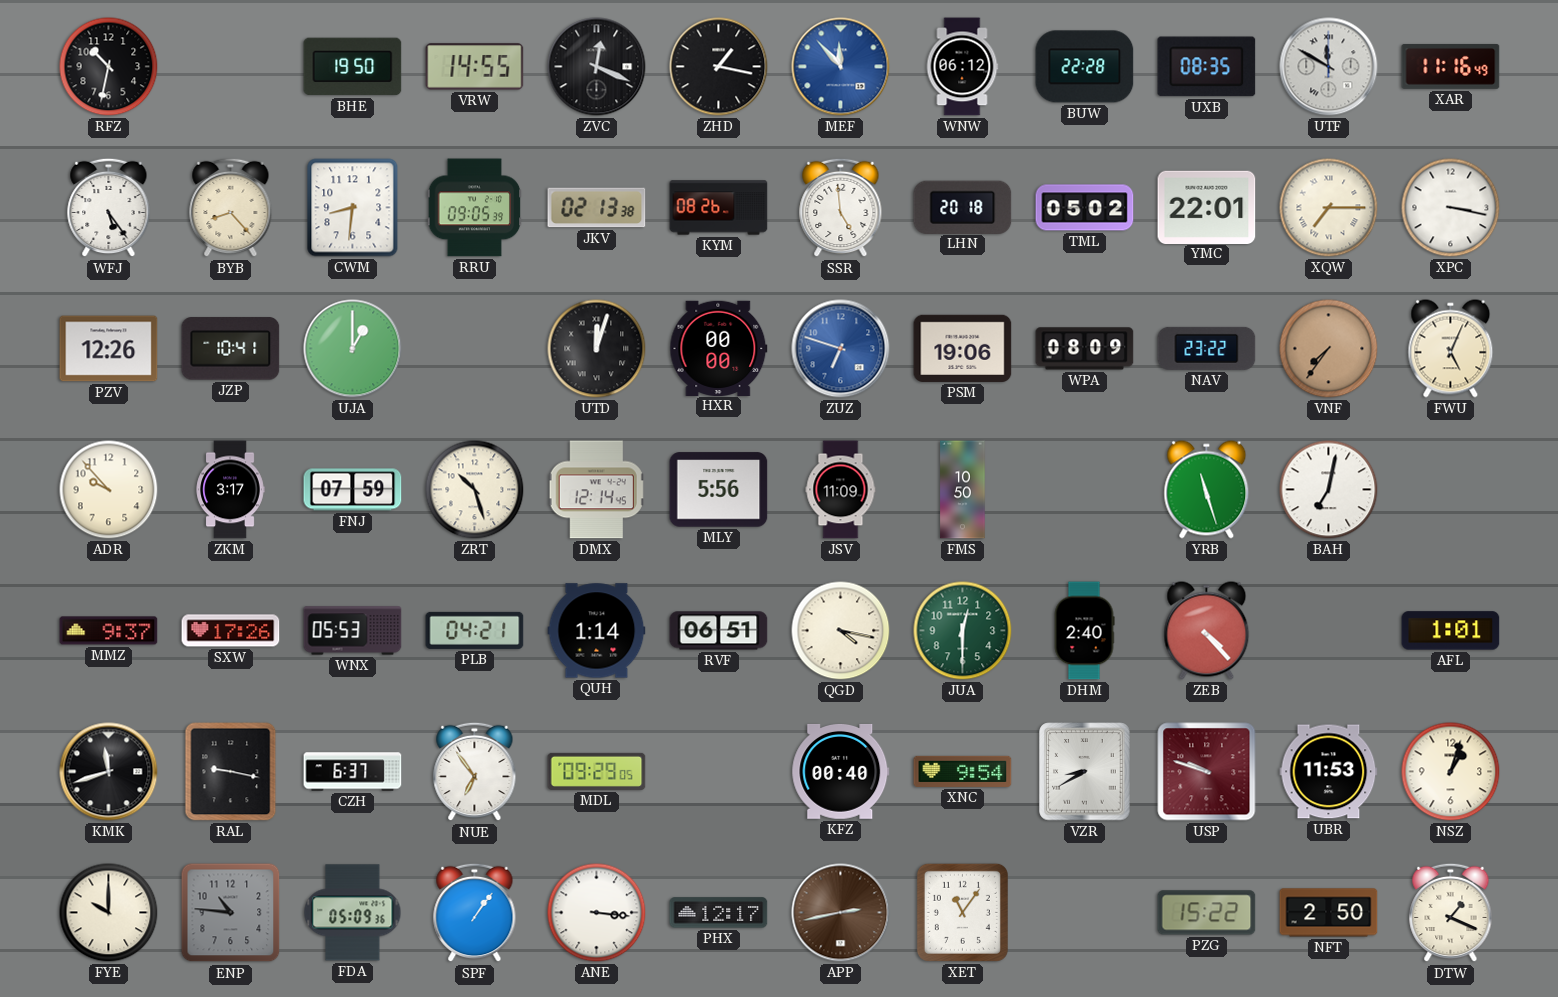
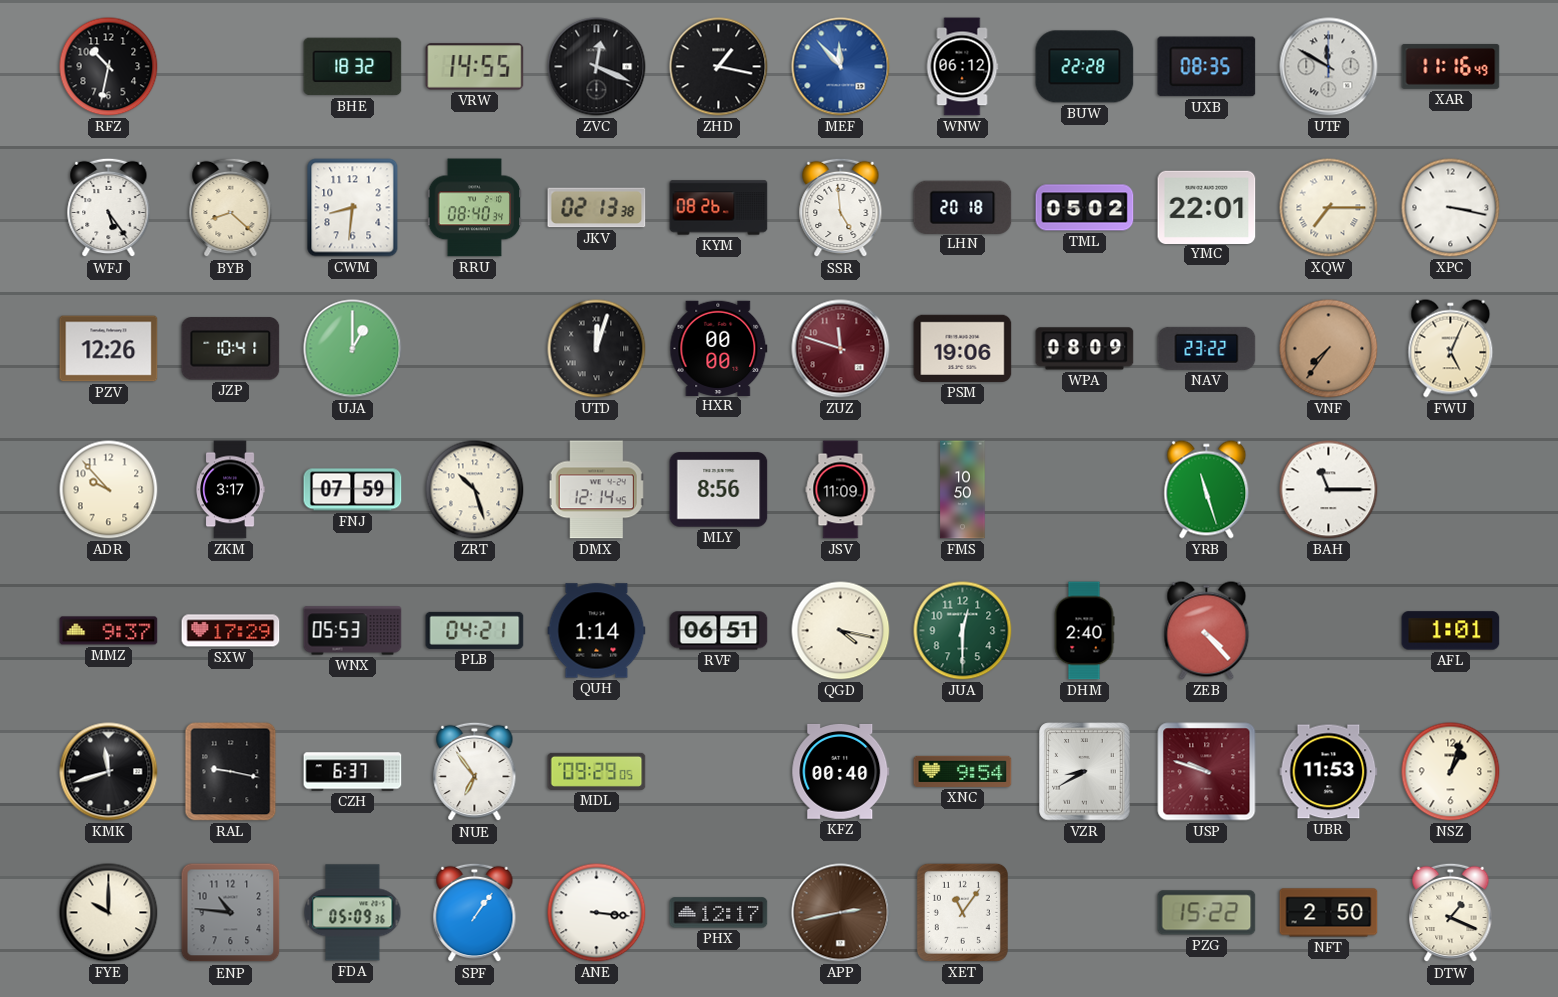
BHE: 19:50 -> 18:32 (353, 67)
BYB: 8:23 -> 8:22 (231, 208)
RRU: 09:05 -> 08:40 (475, 208)
ZUZ: 6:48 -> 11:48 (841, 349)
ZUZ dial: blue -> burgundy (841, 349)
MLY: 5:56 -> 8:56 (719, 490)
BAH: 7:02 -> 11:15 (1329, 490)
SXW: 17:26 -> 17:29 (231, 631)
